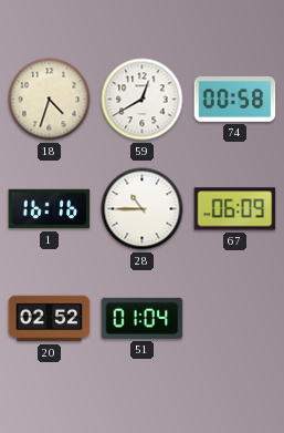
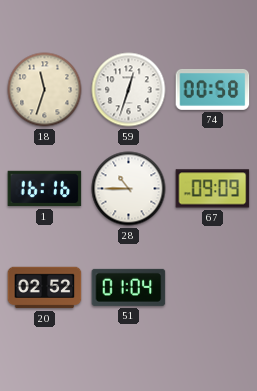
18: 4:33 -> 11:33 (45, 90)
59: 12:40 -> 12:33 (129, 90)
67: 06:09 -> 09:09 (213, 189)
